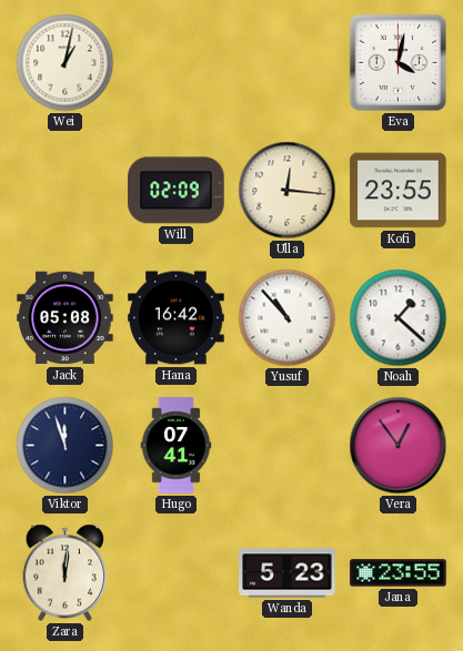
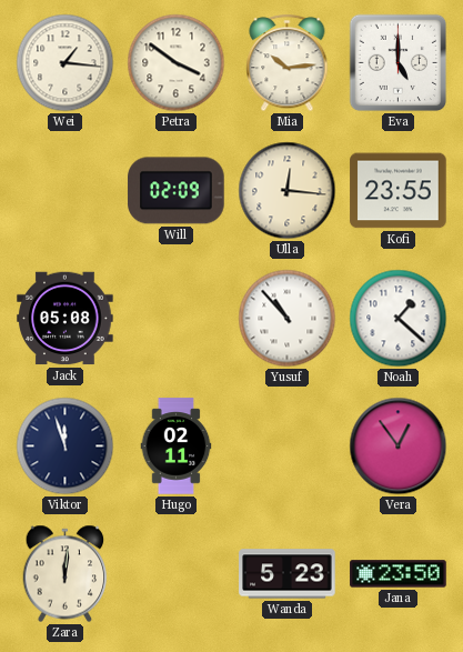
Wei: 1:02 -> 1:16 (66, 63)
Petra: none -> 3:51 (177, 63)
Mia: none -> 10:14 (288, 63)
Eva: 4:02 -> 5:00 (399, 63)
Hana: 16:42 -> none (177, 318)
Hugo: 07:41 -> 02:11 (177, 447)
Jana: 23:55 -> 23:50 (399, 574)
